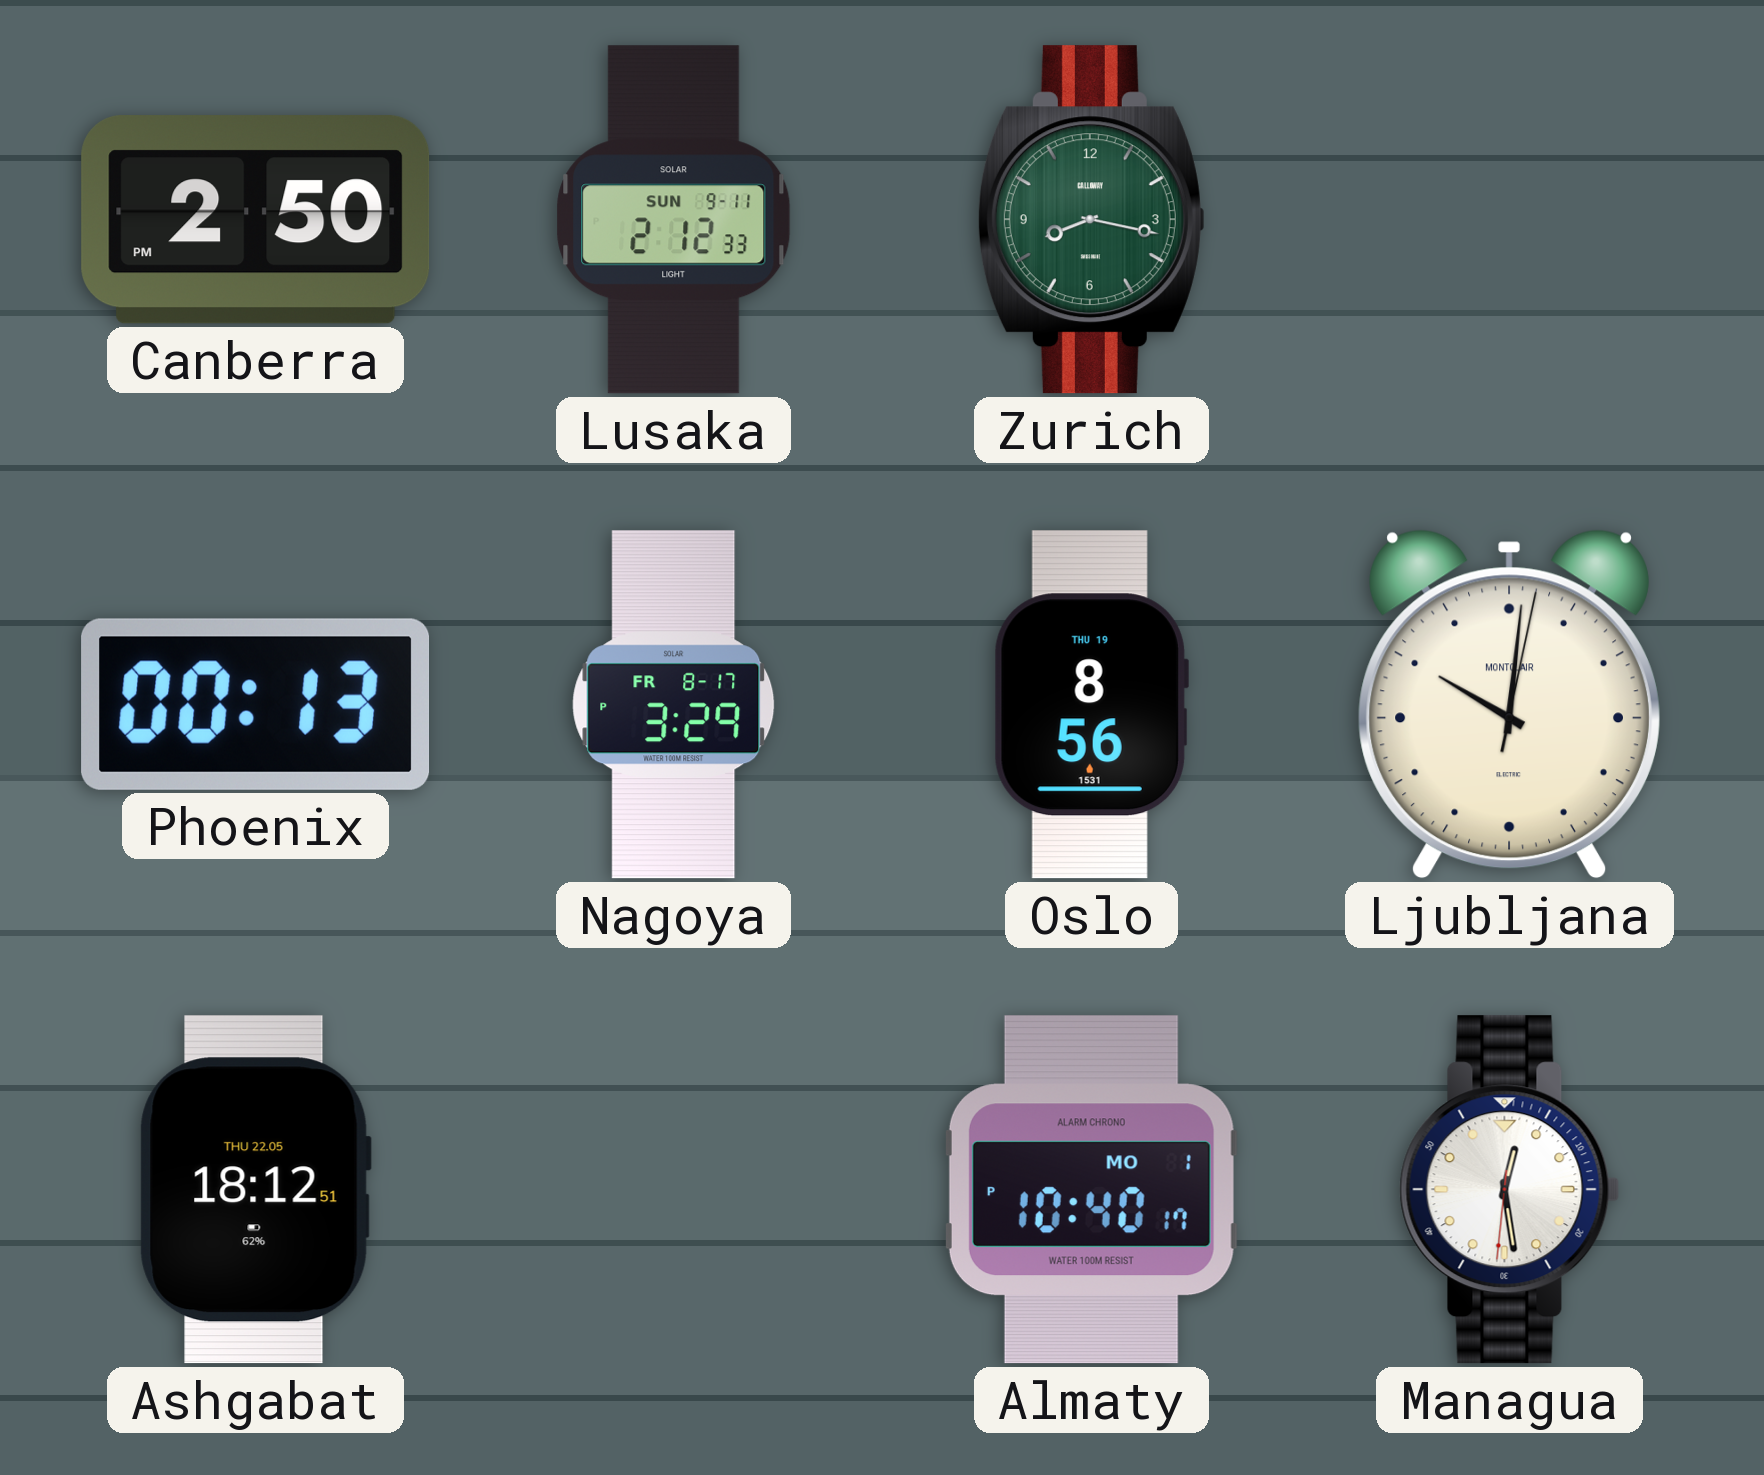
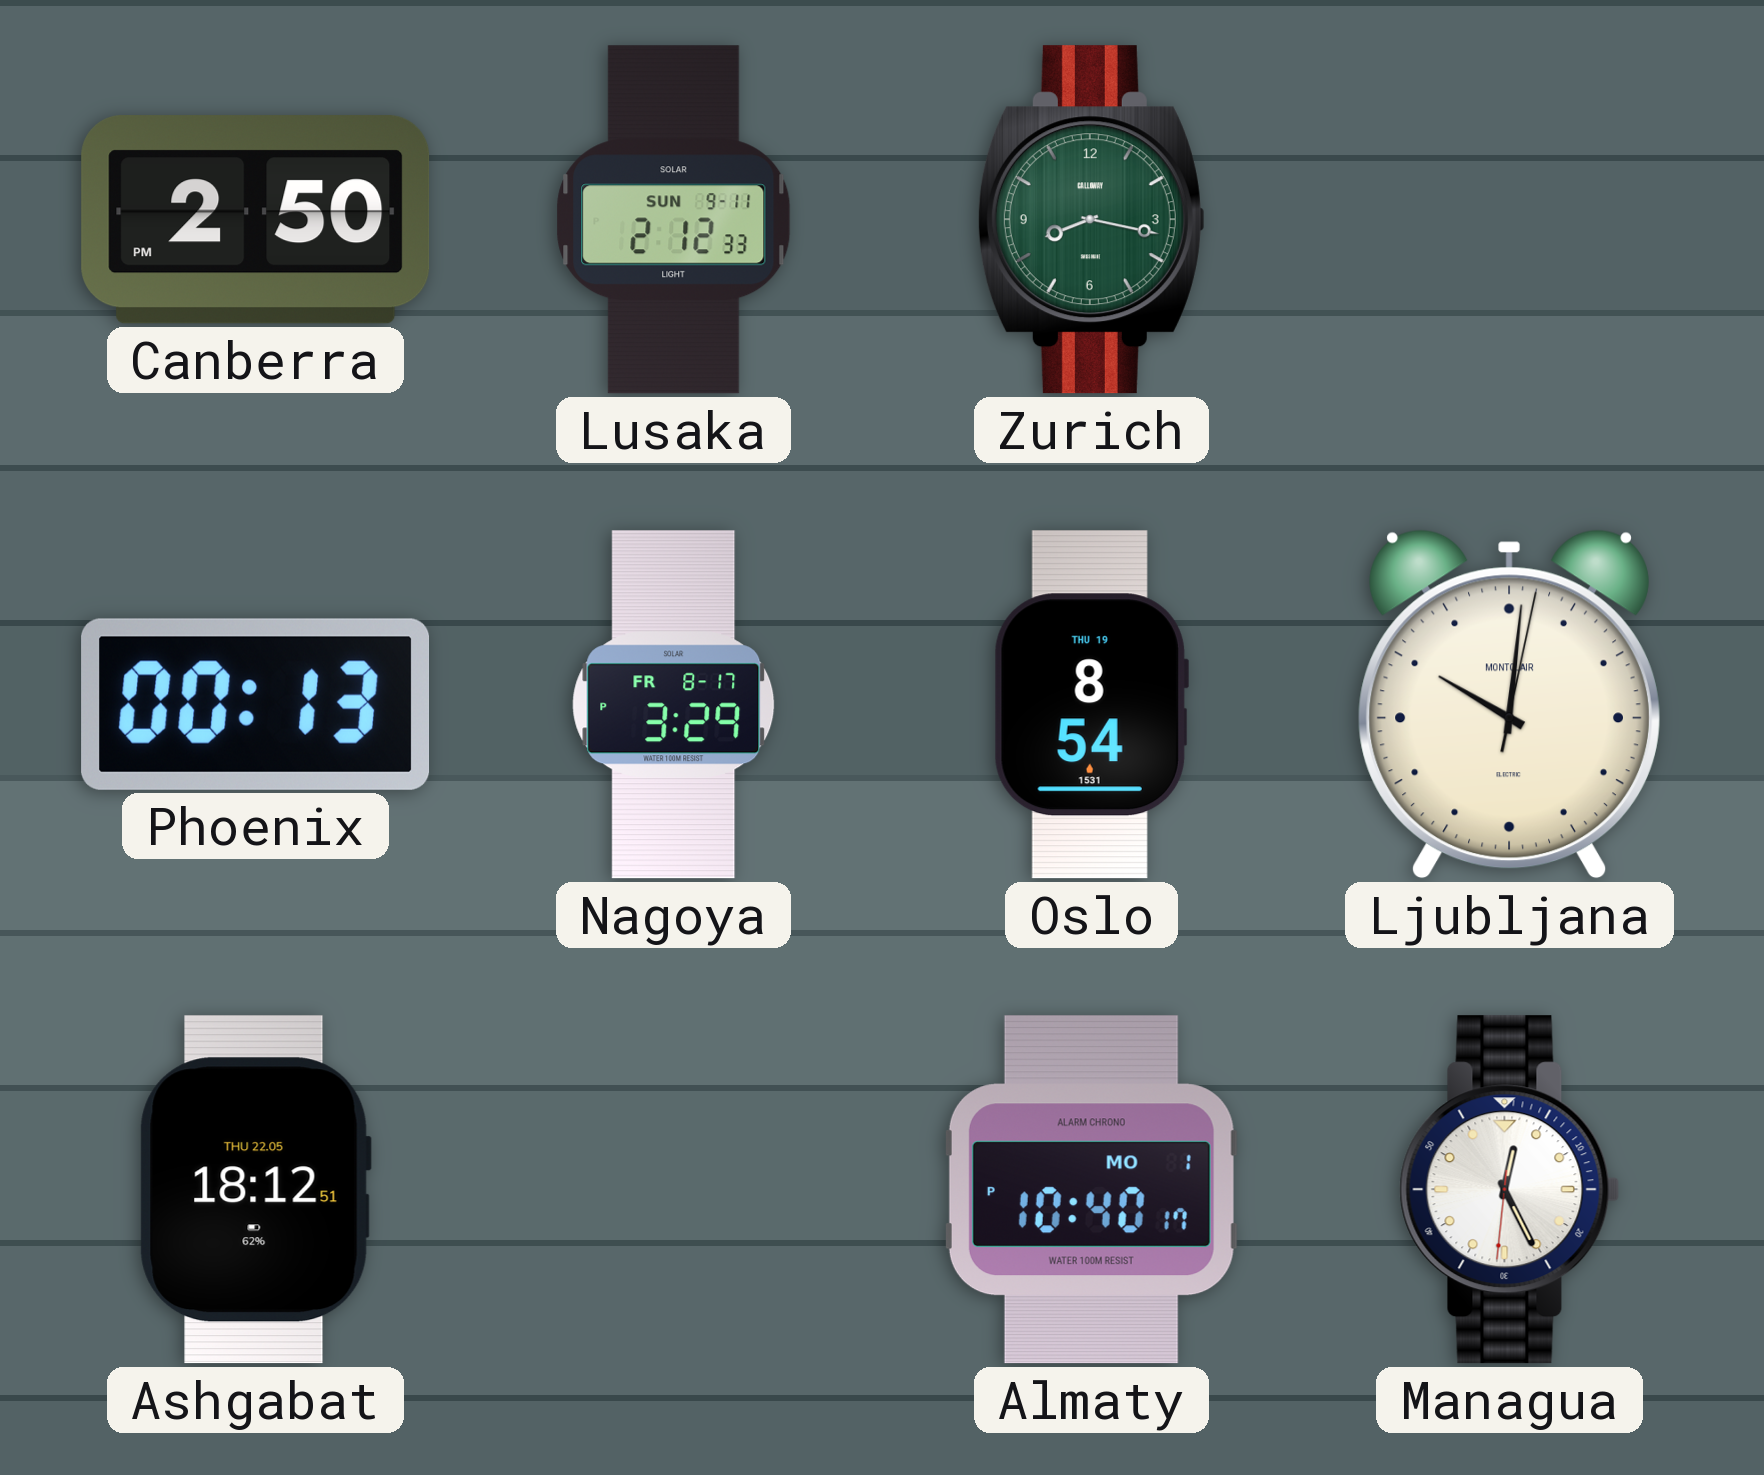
Oslo: 8:56 -> 8:54 (1091, 705)
Managua: 12:28 -> 12:25 (1510, 1190)
